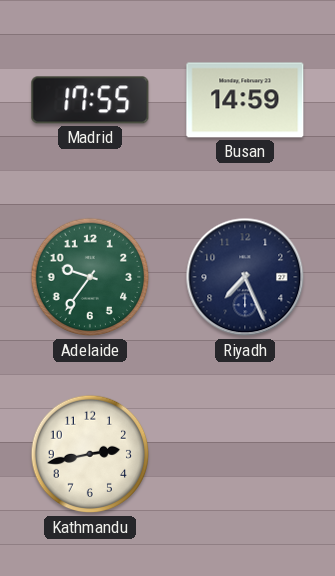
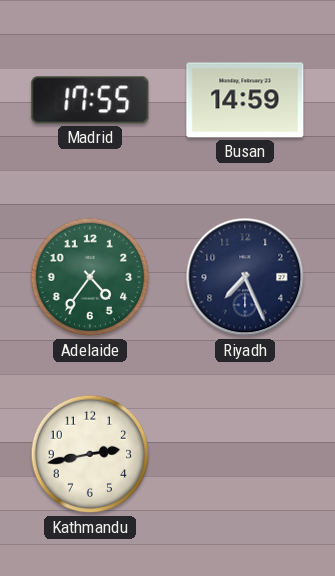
Adelaide: 9:36 -> 4:36 (90, 277)
